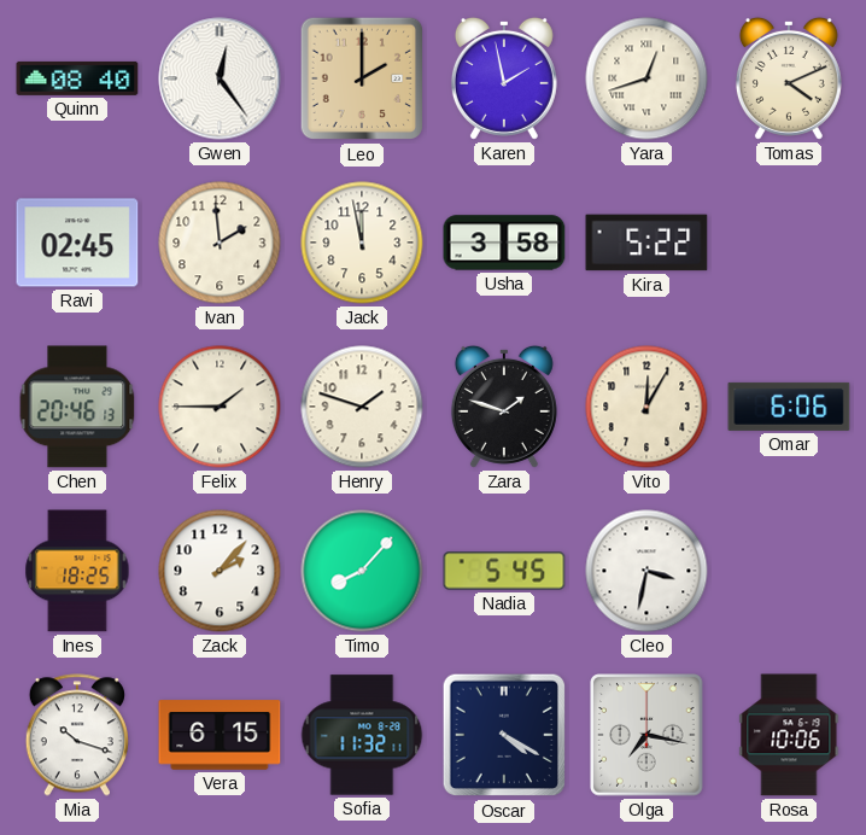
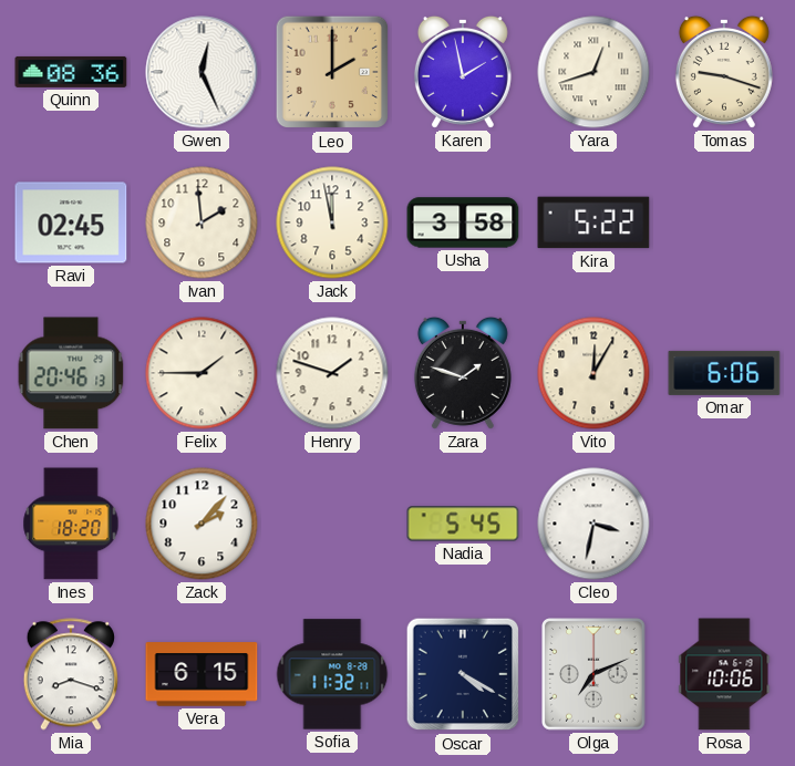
Quinn: 08:40 -> 08:36 (71, 72)
Gwen: 12:24 -> 12:26 (202, 72)
Tomas: 4:11 -> 9:18 (724, 72)
Ines: 18:25 -> 18:20 (71, 524)
Timo: 8:07 -> none (362, 571)
Mia: 10:18 -> 8:18 (71, 674)
Olga: 7:17 -> 7:11 (595, 674)
